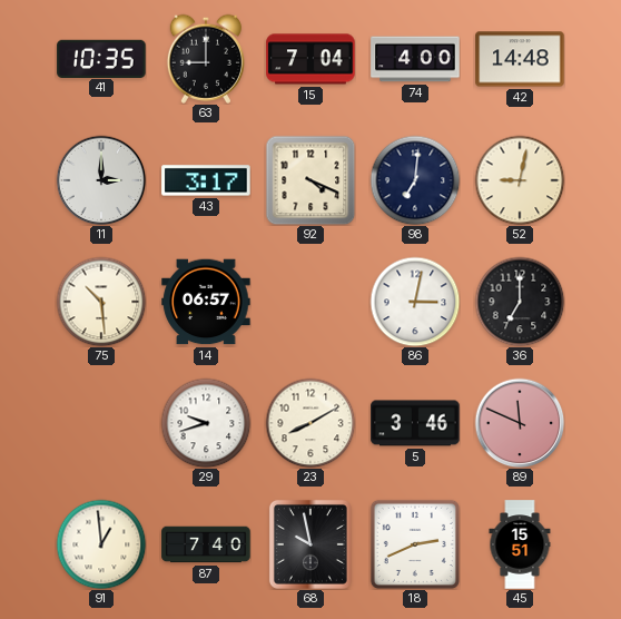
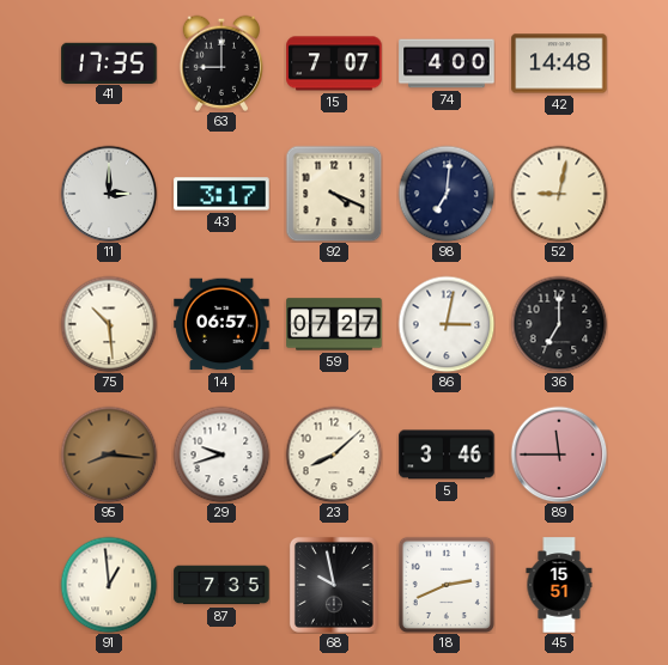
41: 10:35 -> 17:35 (109, 62)
15: 7:04 -> 7:07 (334, 63)
59: none -> 07:27 (334, 324)
95: none -> 8:16 (109, 454)
23: 8:10 -> 8:08 (334, 454)
89: 11:49 -> 11:45 (559, 454)
87: 7:40 -> 7:35 (221, 585)
